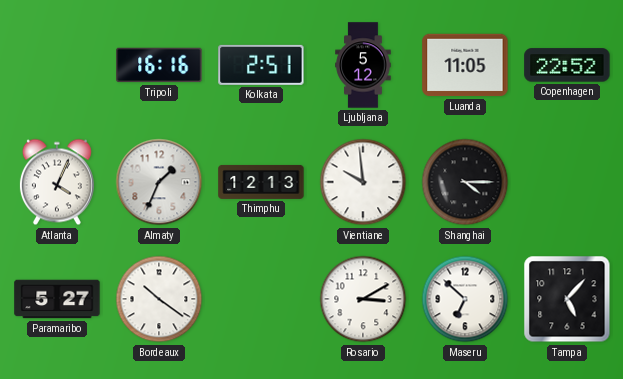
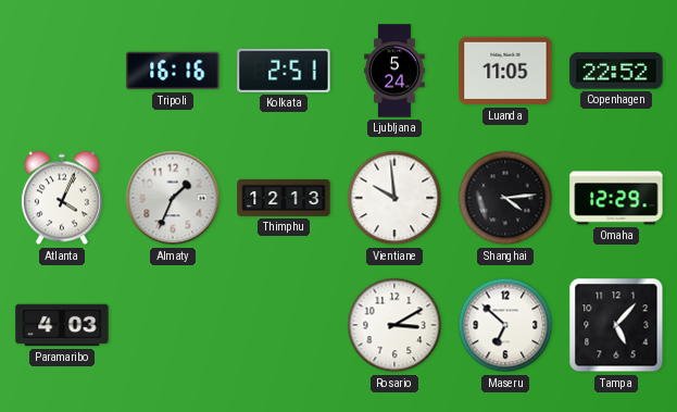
Ljubljana: 5:12 -> 5:24 (394, 71)
Shanghai: 4:15 -> 4:14 (505, 198)
Omaha: none -> 12:29 (616, 198)
Paramaribo: 5:27 -> 4:03 (62, 325)
Bordeaux: 10:21 -> none (159, 299)
